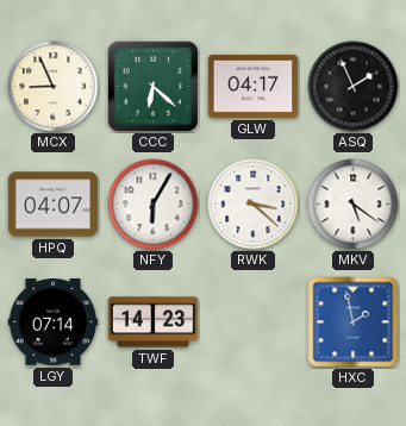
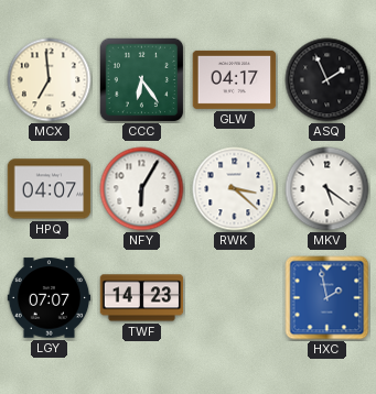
MCX: 8:56 -> 6:59 (50, 80)
CCC: 6:22 -> 6:24 (141, 79)
LGY: 07:14 -> 07:07 (50, 298)
